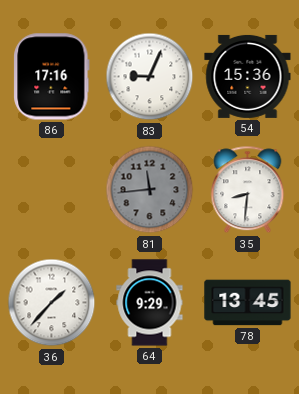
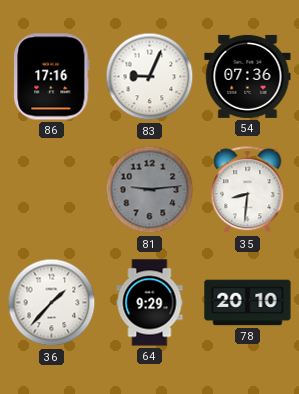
54: 15:36 -> 07:36 (248, 76)
81: 11:44 -> 9:14 (150, 190)
78: 13:45 -> 20:10 (248, 303)
